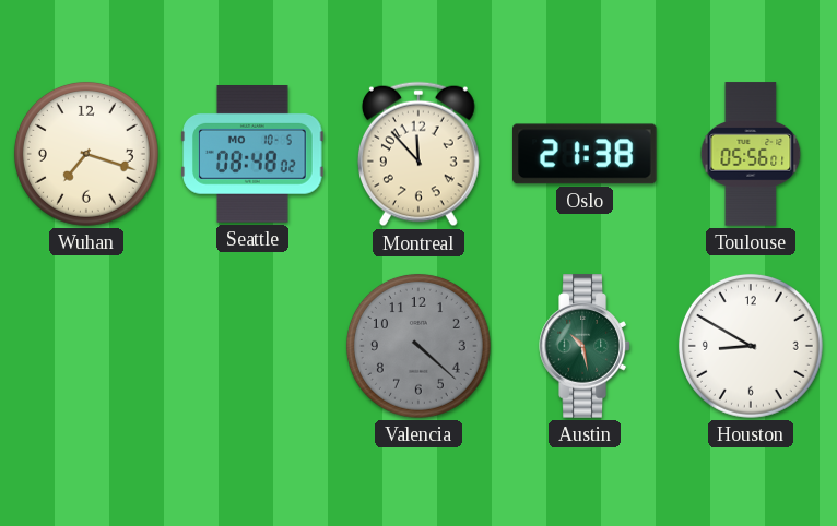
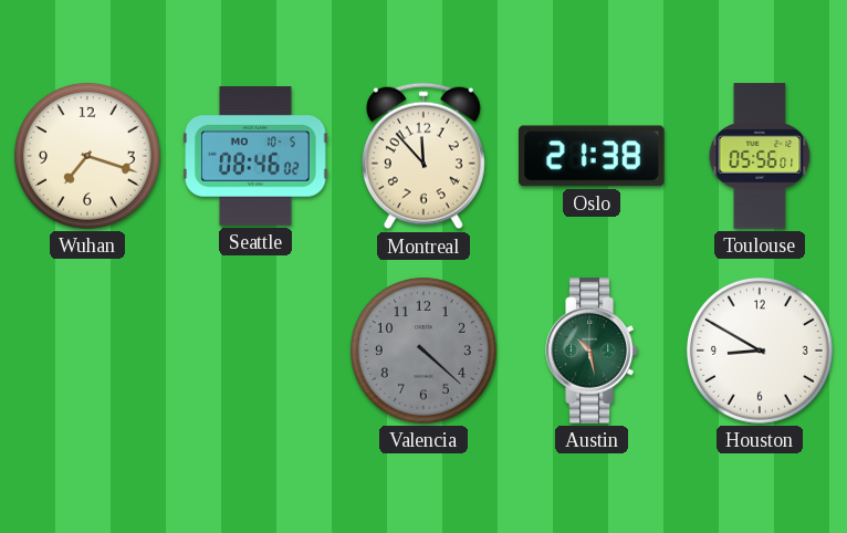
Seattle: 08:48 -> 08:46 (255, 157)
